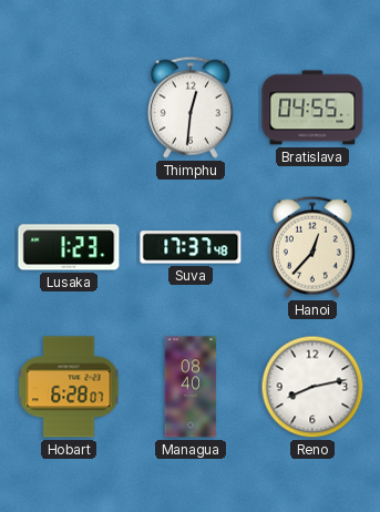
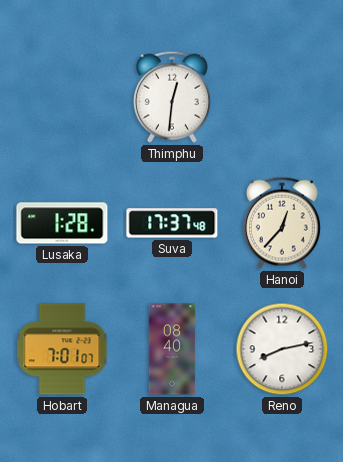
Bratislava: 04:55 -> none (312, 107)
Lusaka: 1:23 -> 1:28 (62, 223)
Hobart: 6:28 -> 7:01 (62, 349)
